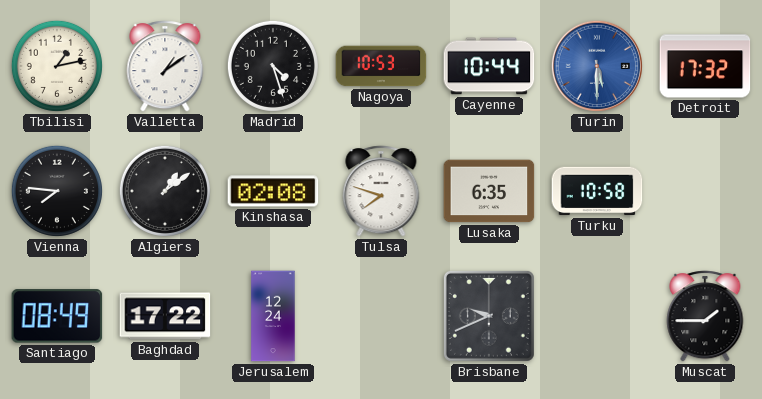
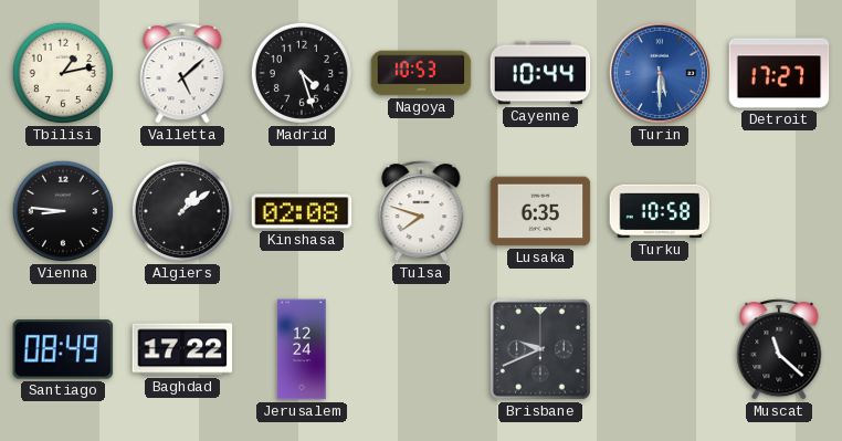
Valletta: 1:09 -> 5:08 (182, 73)
Detroit: 17:32 -> 17:27 (779, 73)
Vienna: 7:46 -> 8:46 (63, 211)
Muscat: 1:45 -> 11:22 (779, 349)
